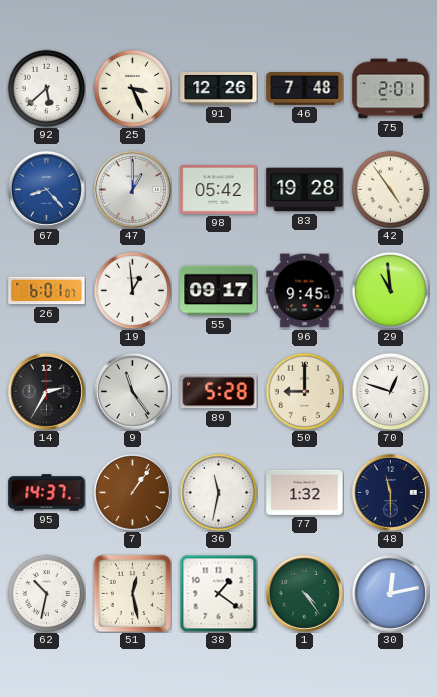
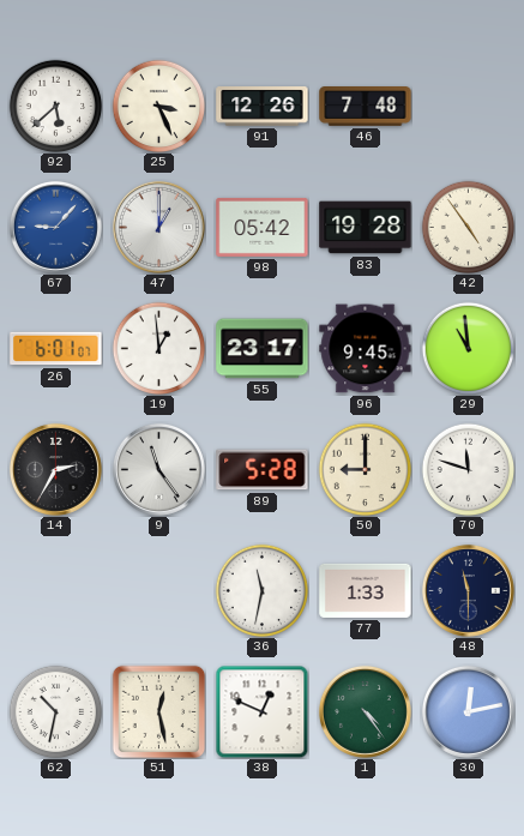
75: 2:01 -> none (391, 89)
67: 8:23 -> 9:07 (55, 227)
55: 09:17 -> 23:17 (263, 349)
70: 12:48 -> 11:48 (468, 469)
95: 14:37 -> none (47, 493)
7: 1:06 -> none (132, 492)
77: 1:32 -> 1:33 (366, 590)
38: 1:21 -> 12:49 (261, 711)
